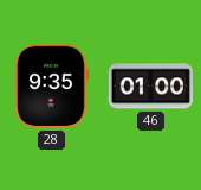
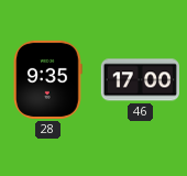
46: 01:00 -> 17:00 (140, 80)
